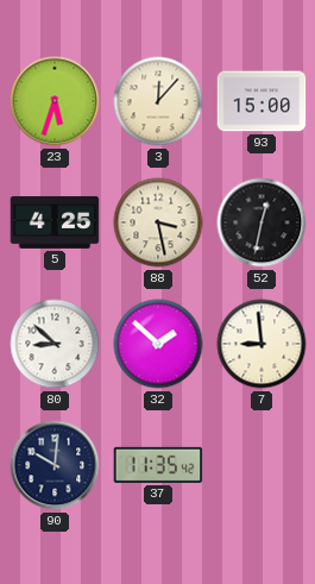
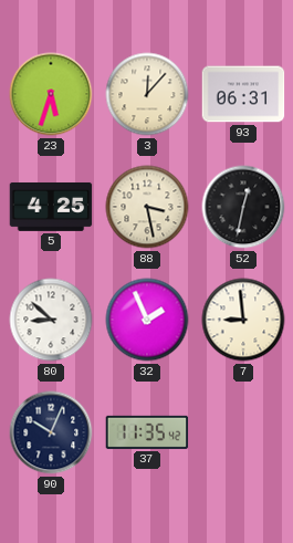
93: 15:00 -> 06:31 (243, 94)
32: 1:52 -> 1:56 (147, 320)
90: 10:01 -> 10:04 (51, 432)
